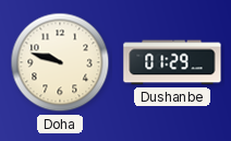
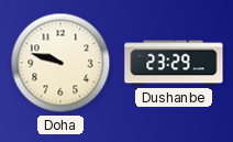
Dushanbe: 01:29 -> 23:29 (174, 63)
